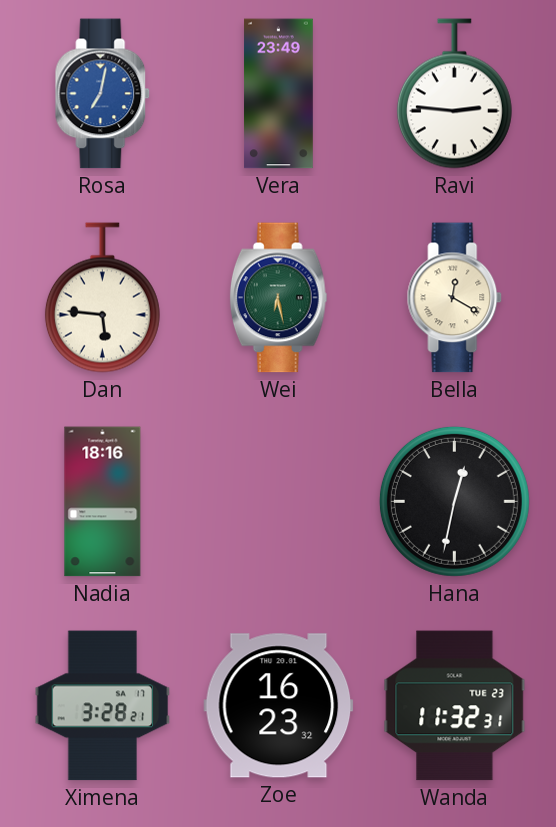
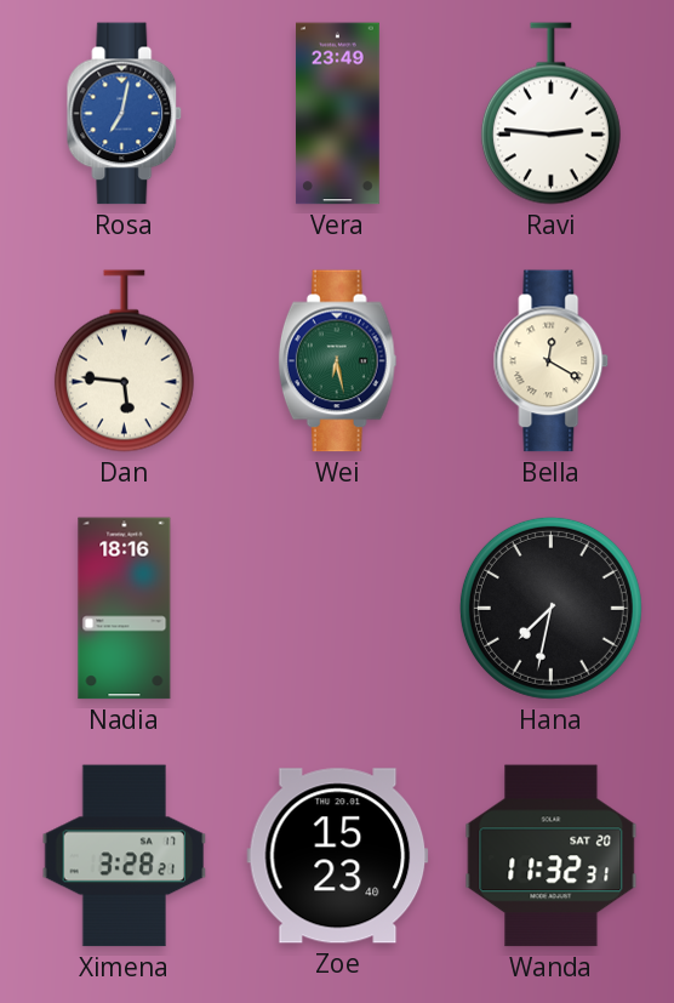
Hana: 12:32 -> 7:32 (550, 608)
Zoe: 16:23 -> 15:23 (338, 856)
Wanda date: TUE 23 -> SAT 20 (552, 856)
